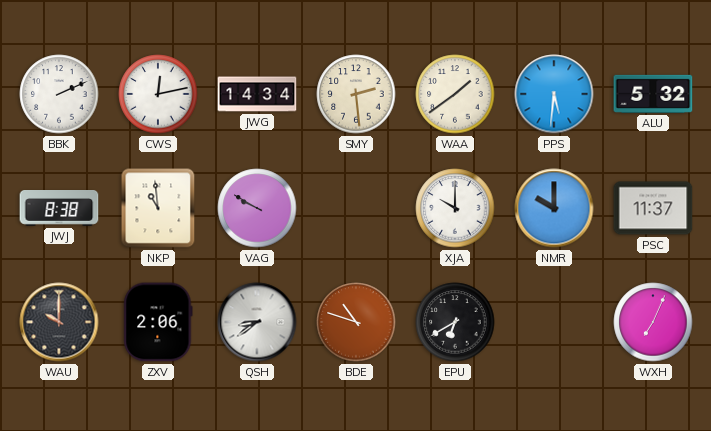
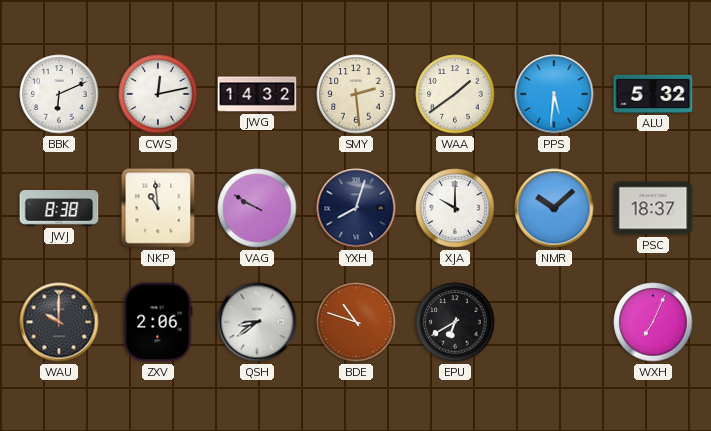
BBK: 2:11 -> 6:11 (59, 94)
JWG: 14:34 -> 14:32 (257, 94)
YXH: none -> 8:03 (356, 208)
NMR: 10:00 -> 10:08 (554, 208)
PSC: 11:37 -> 18:37 (653, 208)
